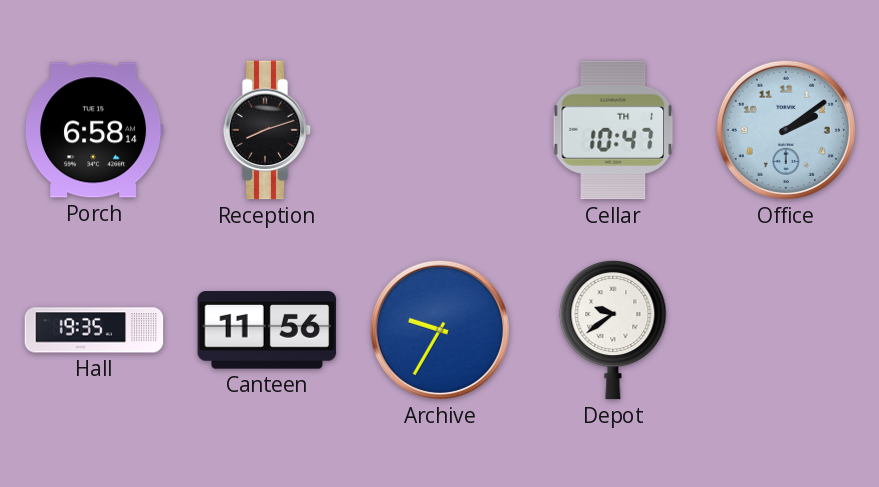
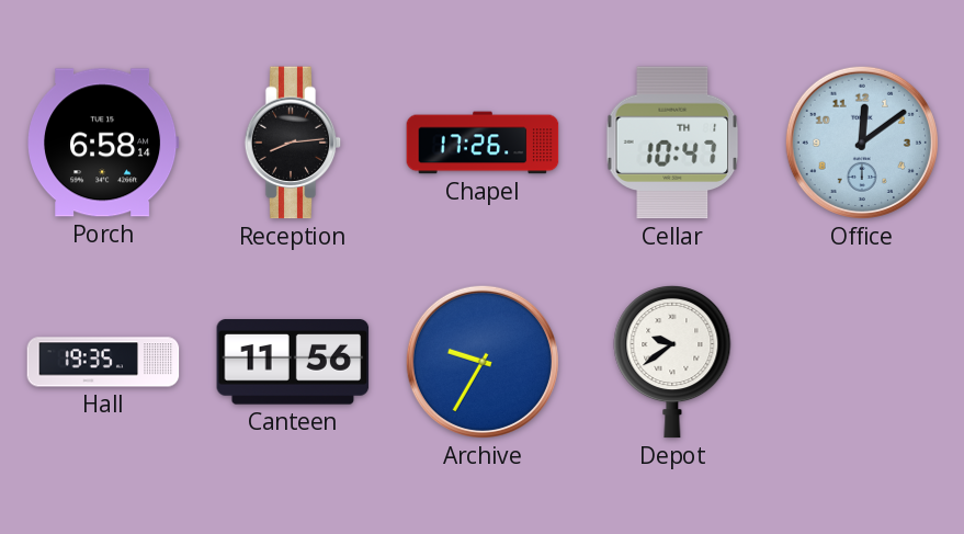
Reception: 8:12 -> 8:14 (293, 143)
Chapel: none -> 17:26 (483, 143)
Office: 2:09 -> 12:09 (862, 143)
